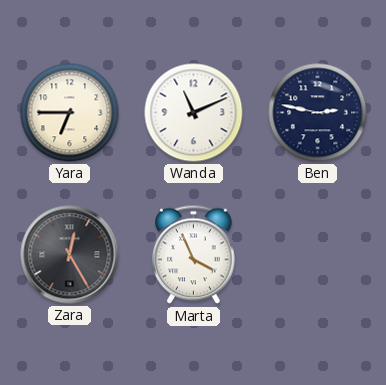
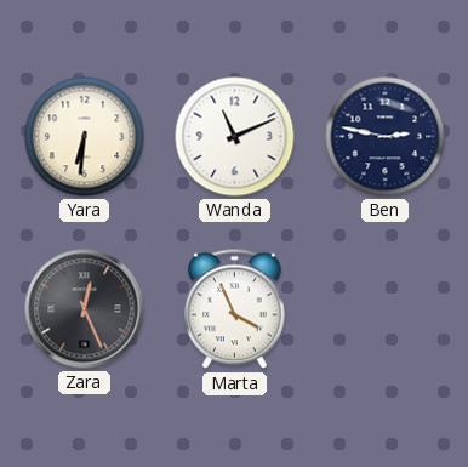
Yara: 6:45 -> 6:31 (85, 137)
Zara: 12:25 -> 12:26 (85, 309)
